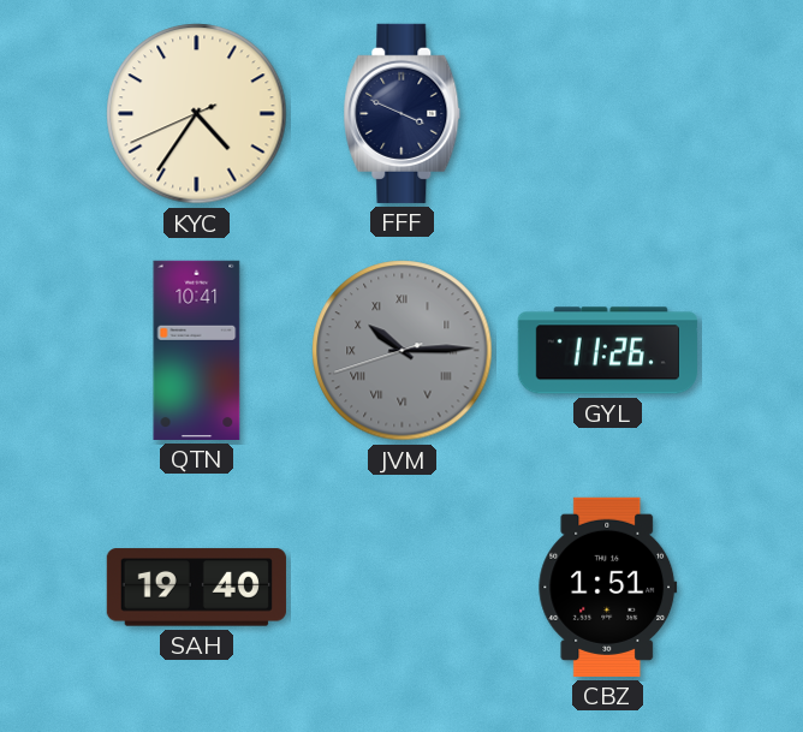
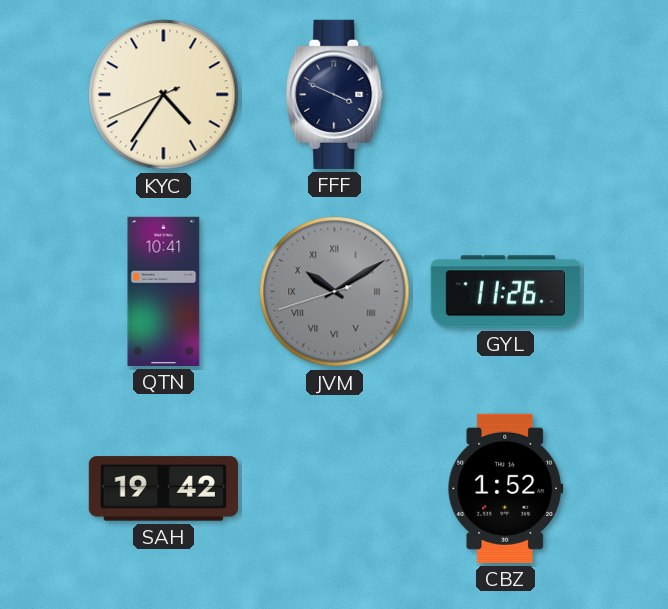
JVM: 10:14 -> 10:09 (335, 292)
SAH: 19:40 -> 19:42 (163, 489)
CBZ: 1:51 -> 1:52 (506, 488)
